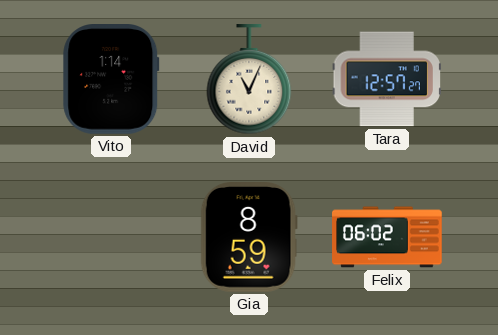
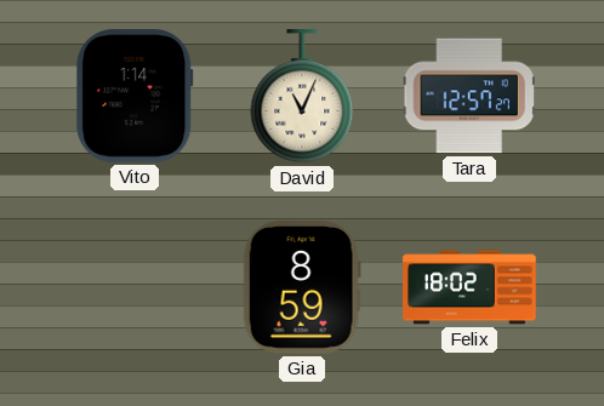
Felix: 06:02 -> 18:02 (469, 287)
